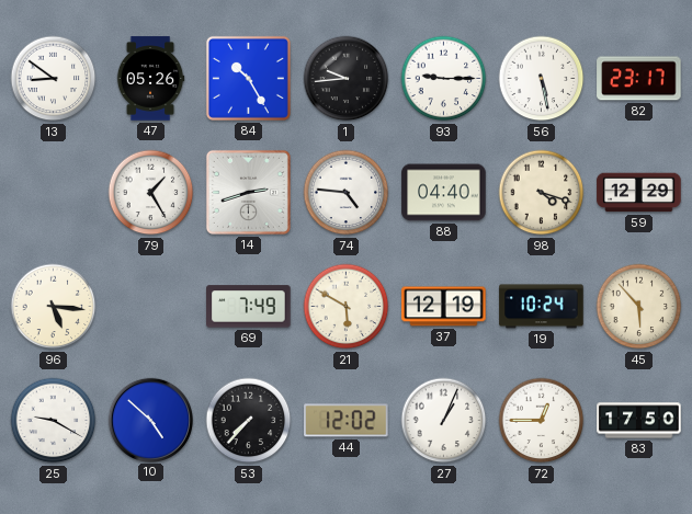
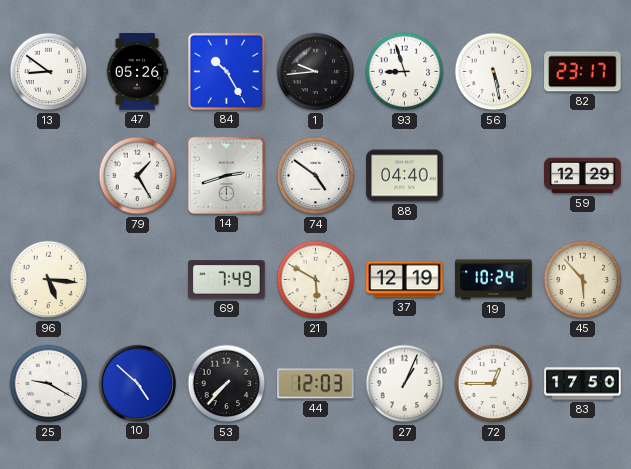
93: 9:15 -> 8:57 (405, 72)
74: 4:46 -> 4:51 (316, 176)
98: 4:18 -> none (542, 193)
44: 12:02 -> 12:03 (316, 384)
